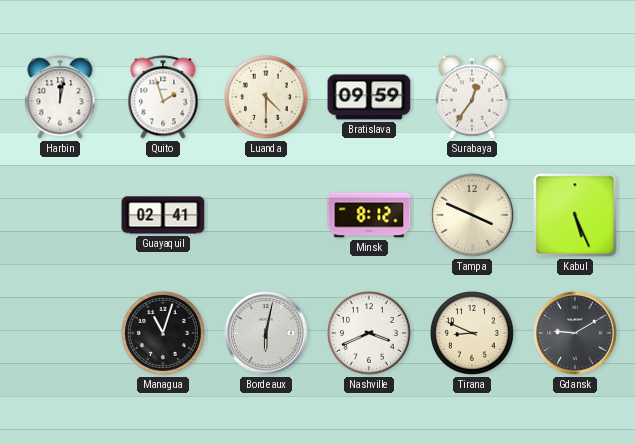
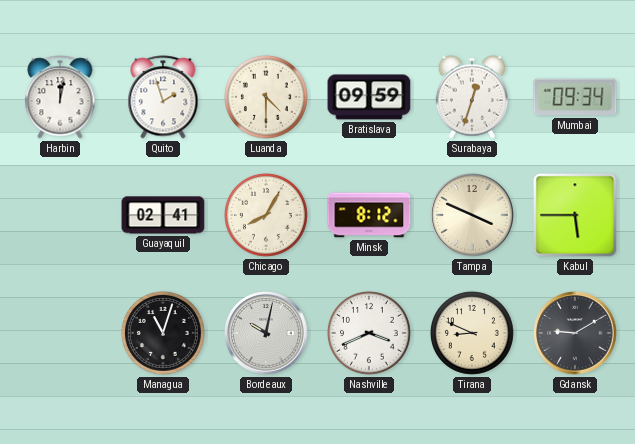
Surabaya: 12:36 -> 12:33 (471, 97)
Mumbai: none -> 09:34 (575, 97)
Chicago: none -> 8:05 (266, 215)
Kabul: 5:26 -> 5:45 (575, 215)
Bordeaux: 6:02 -> 10:02 (266, 333)
